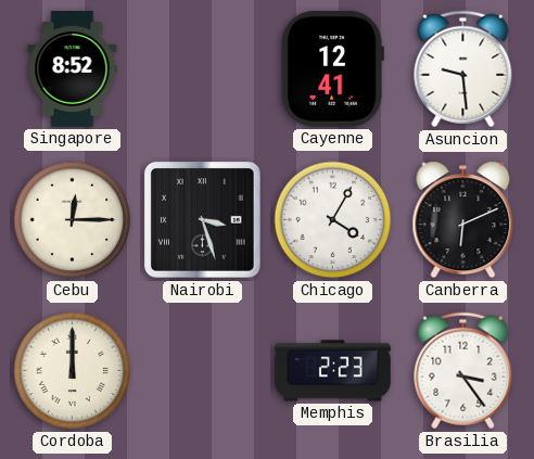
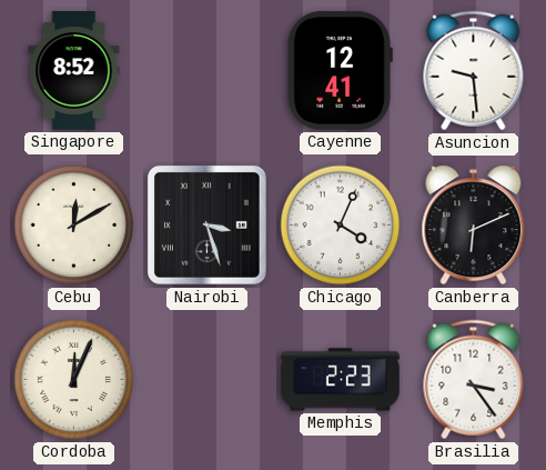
Cebu: 12:15 -> 12:10 (74, 226)
Chicago: 4:05 -> 4:04 (341, 226)
Cordoba: 12:00 -> 12:04 (74, 380)
